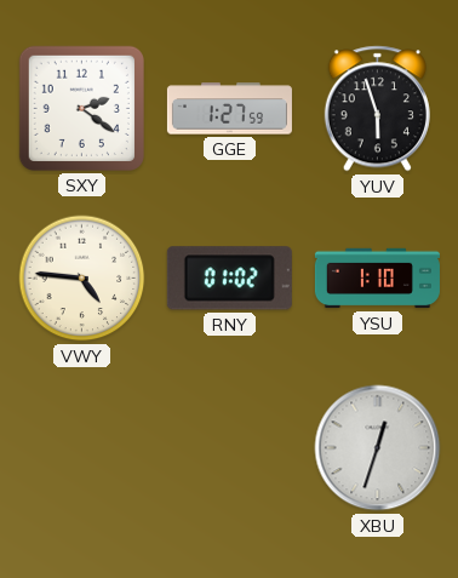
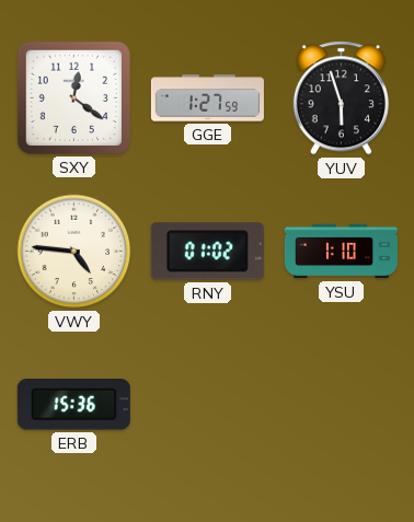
SXY: 2:21 -> 12:21 (73, 97)
ERB: none -> 15:36 (73, 405)
XBU: 12:33 -> none (378, 448)
